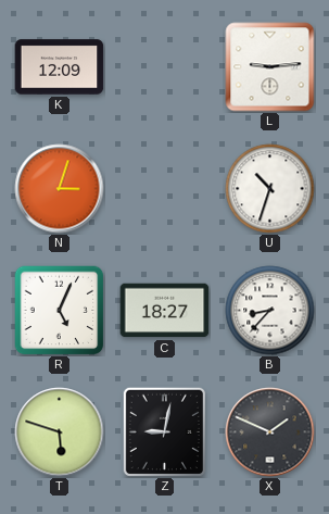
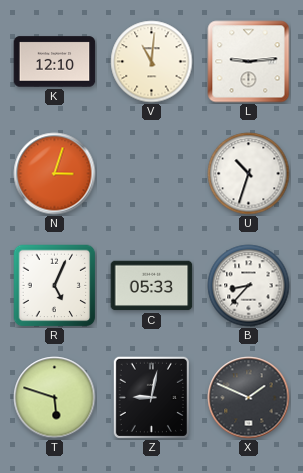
K: 12:09 -> 12:10 (55, 62)
V: none -> 11:01 (152, 62)
C: 18:27 -> 05:33 (152, 286)
